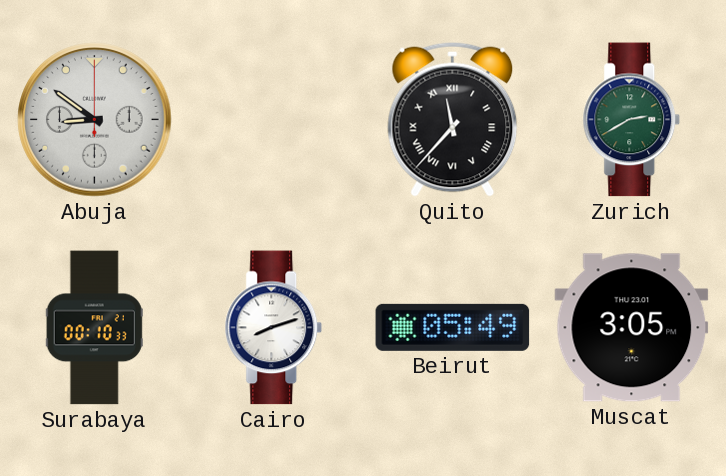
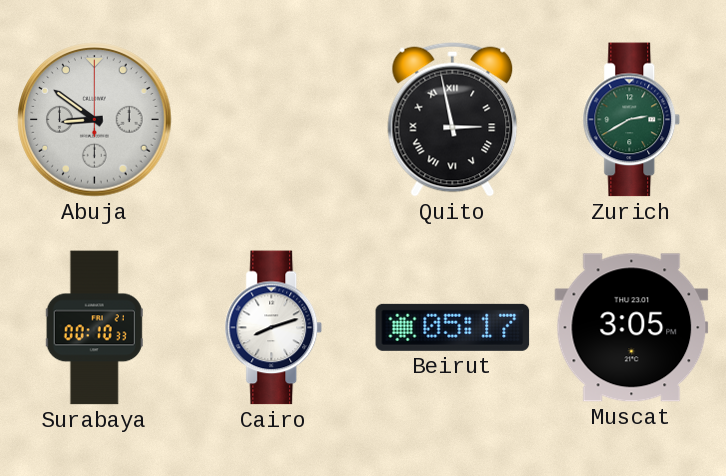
Quito: 11:37 -> 2:58 (453, 119)
Beirut: 05:49 -> 05:17 (453, 327)
